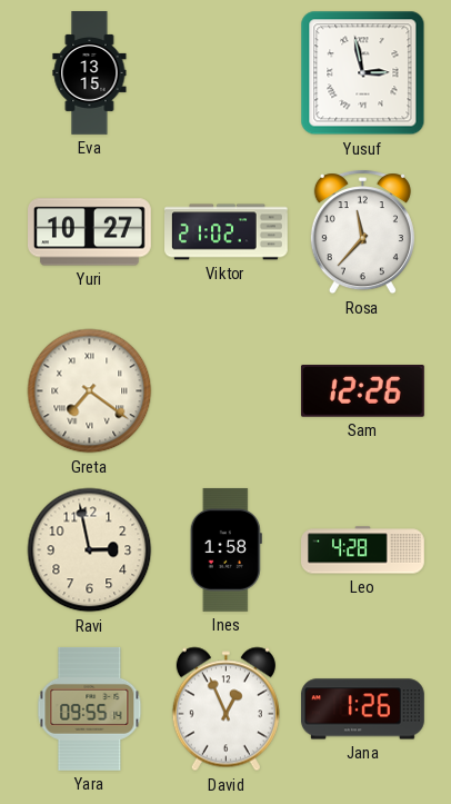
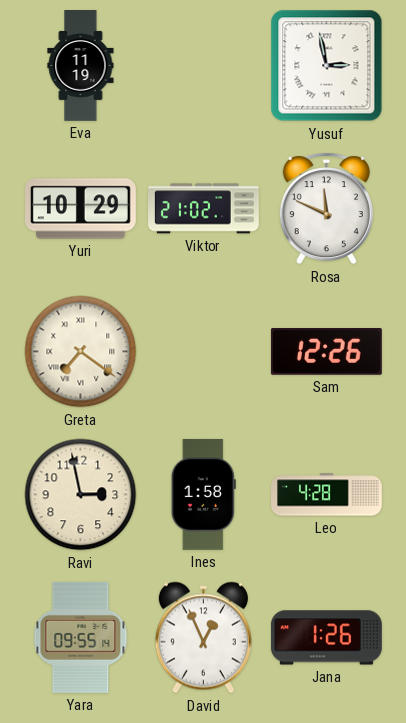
Eva: 13:15 -> 11:19 (81, 66)
Yuri: 10:27 -> 10:29 (81, 209)
Rosa: 11:37 -> 11:49 (326, 209)
